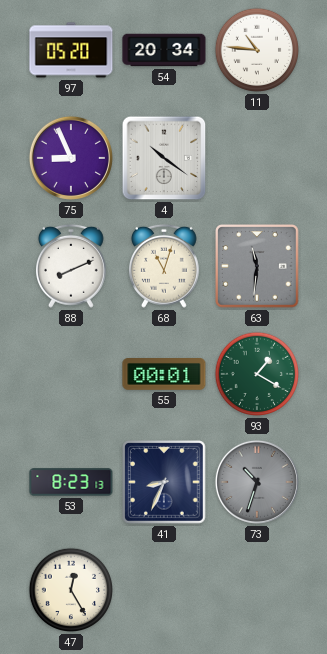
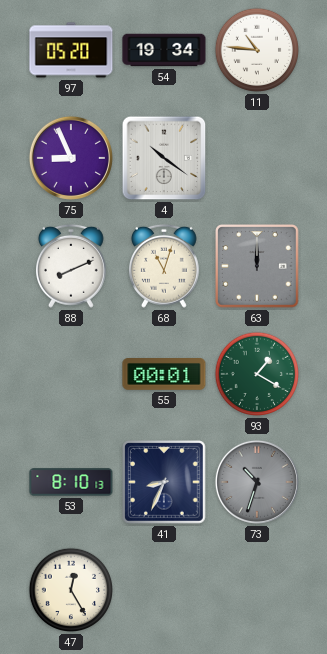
54: 20:34 -> 19:34 (164, 50)
63: 11:31 -> 12:00 (258, 267)
53: 8:23 -> 8:10 (71, 482)
